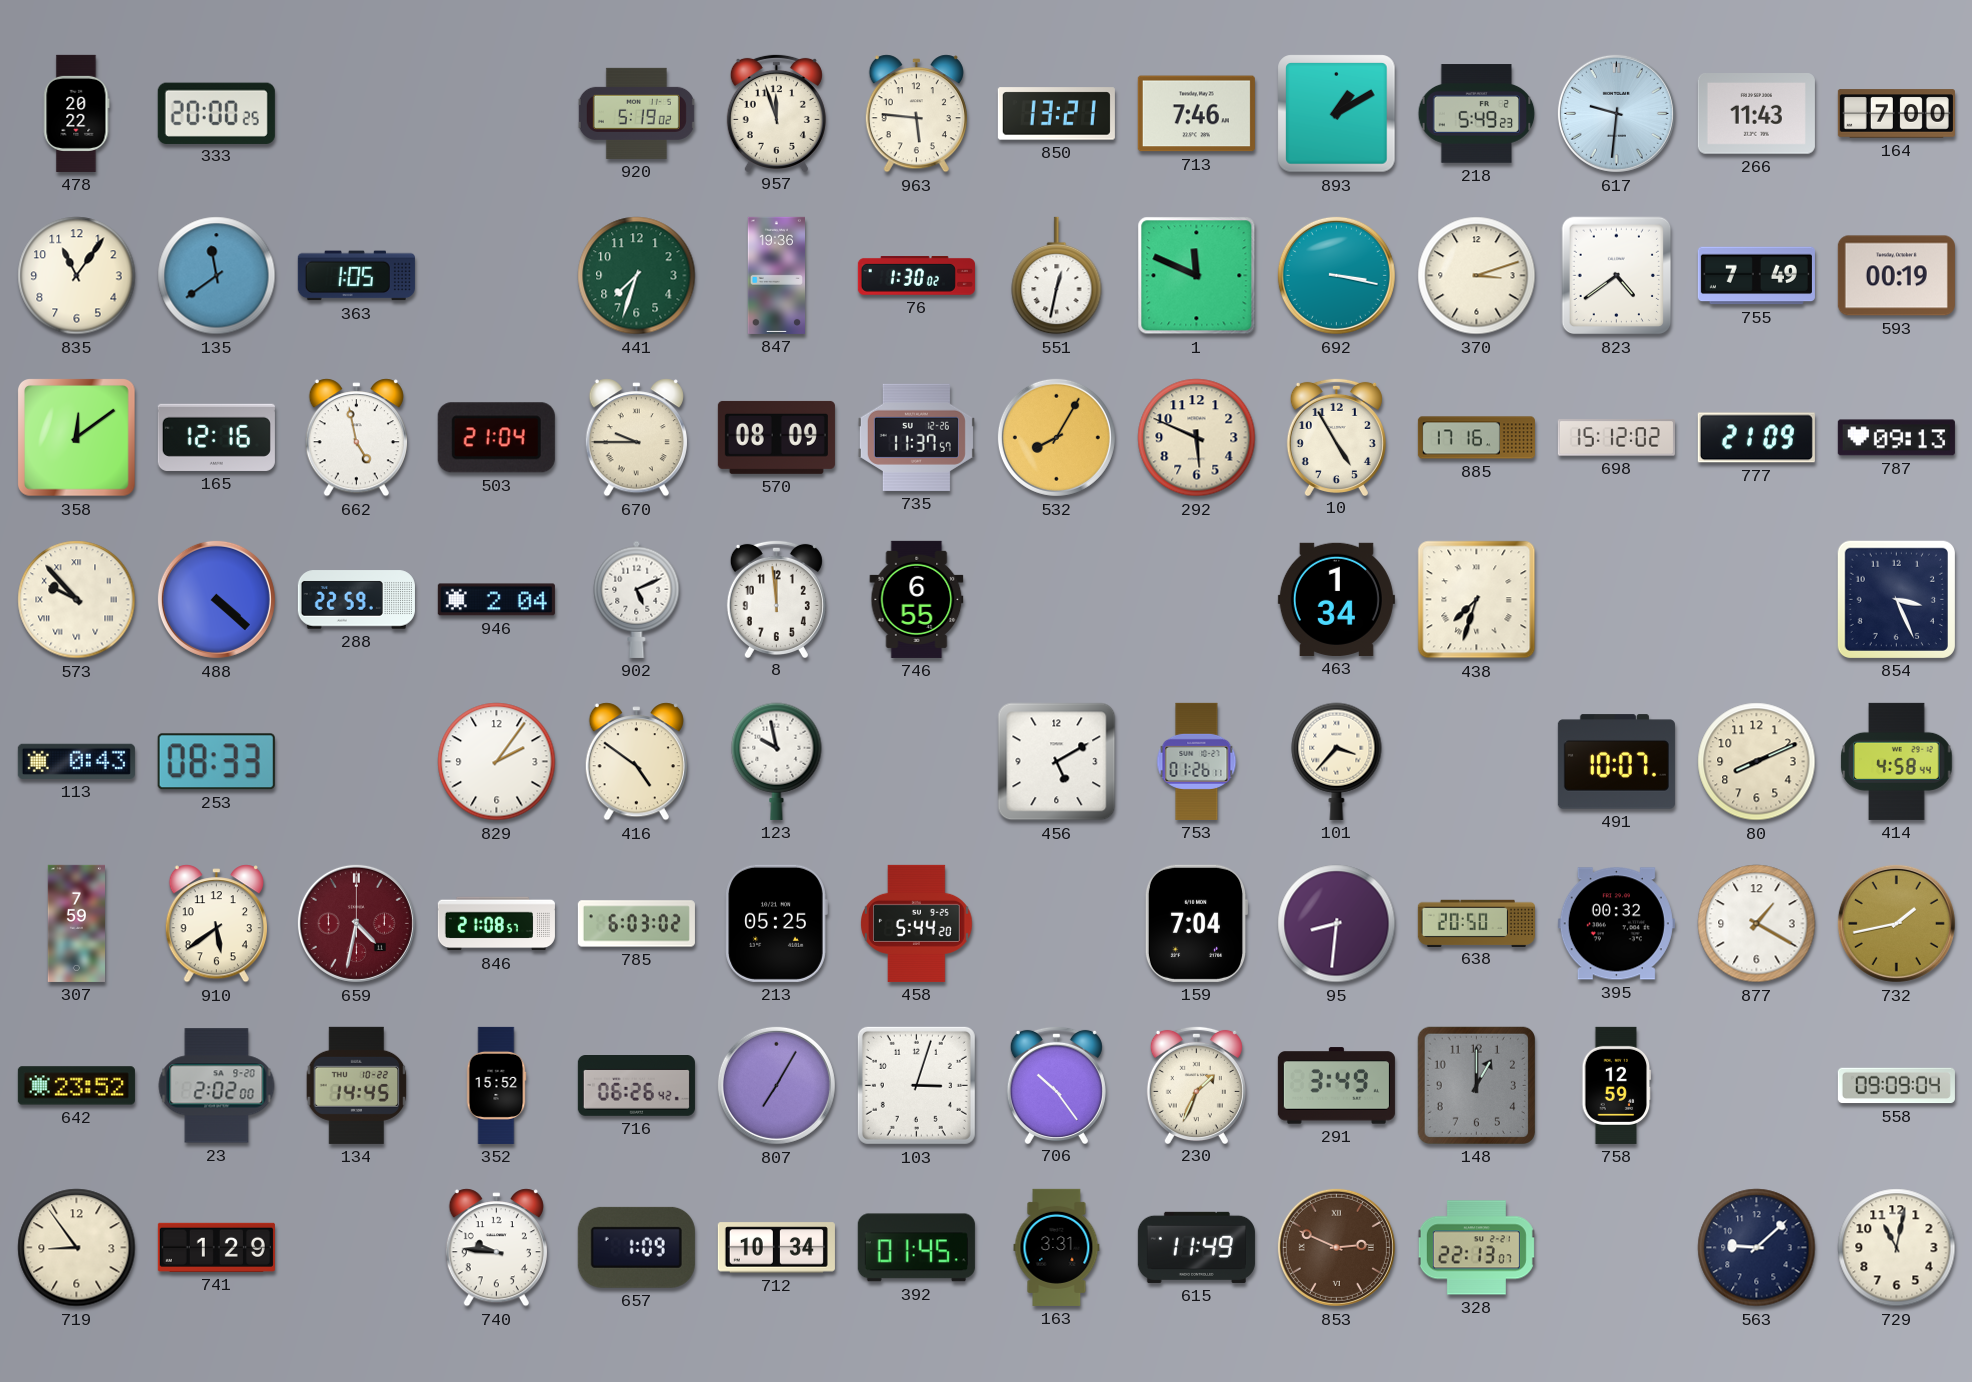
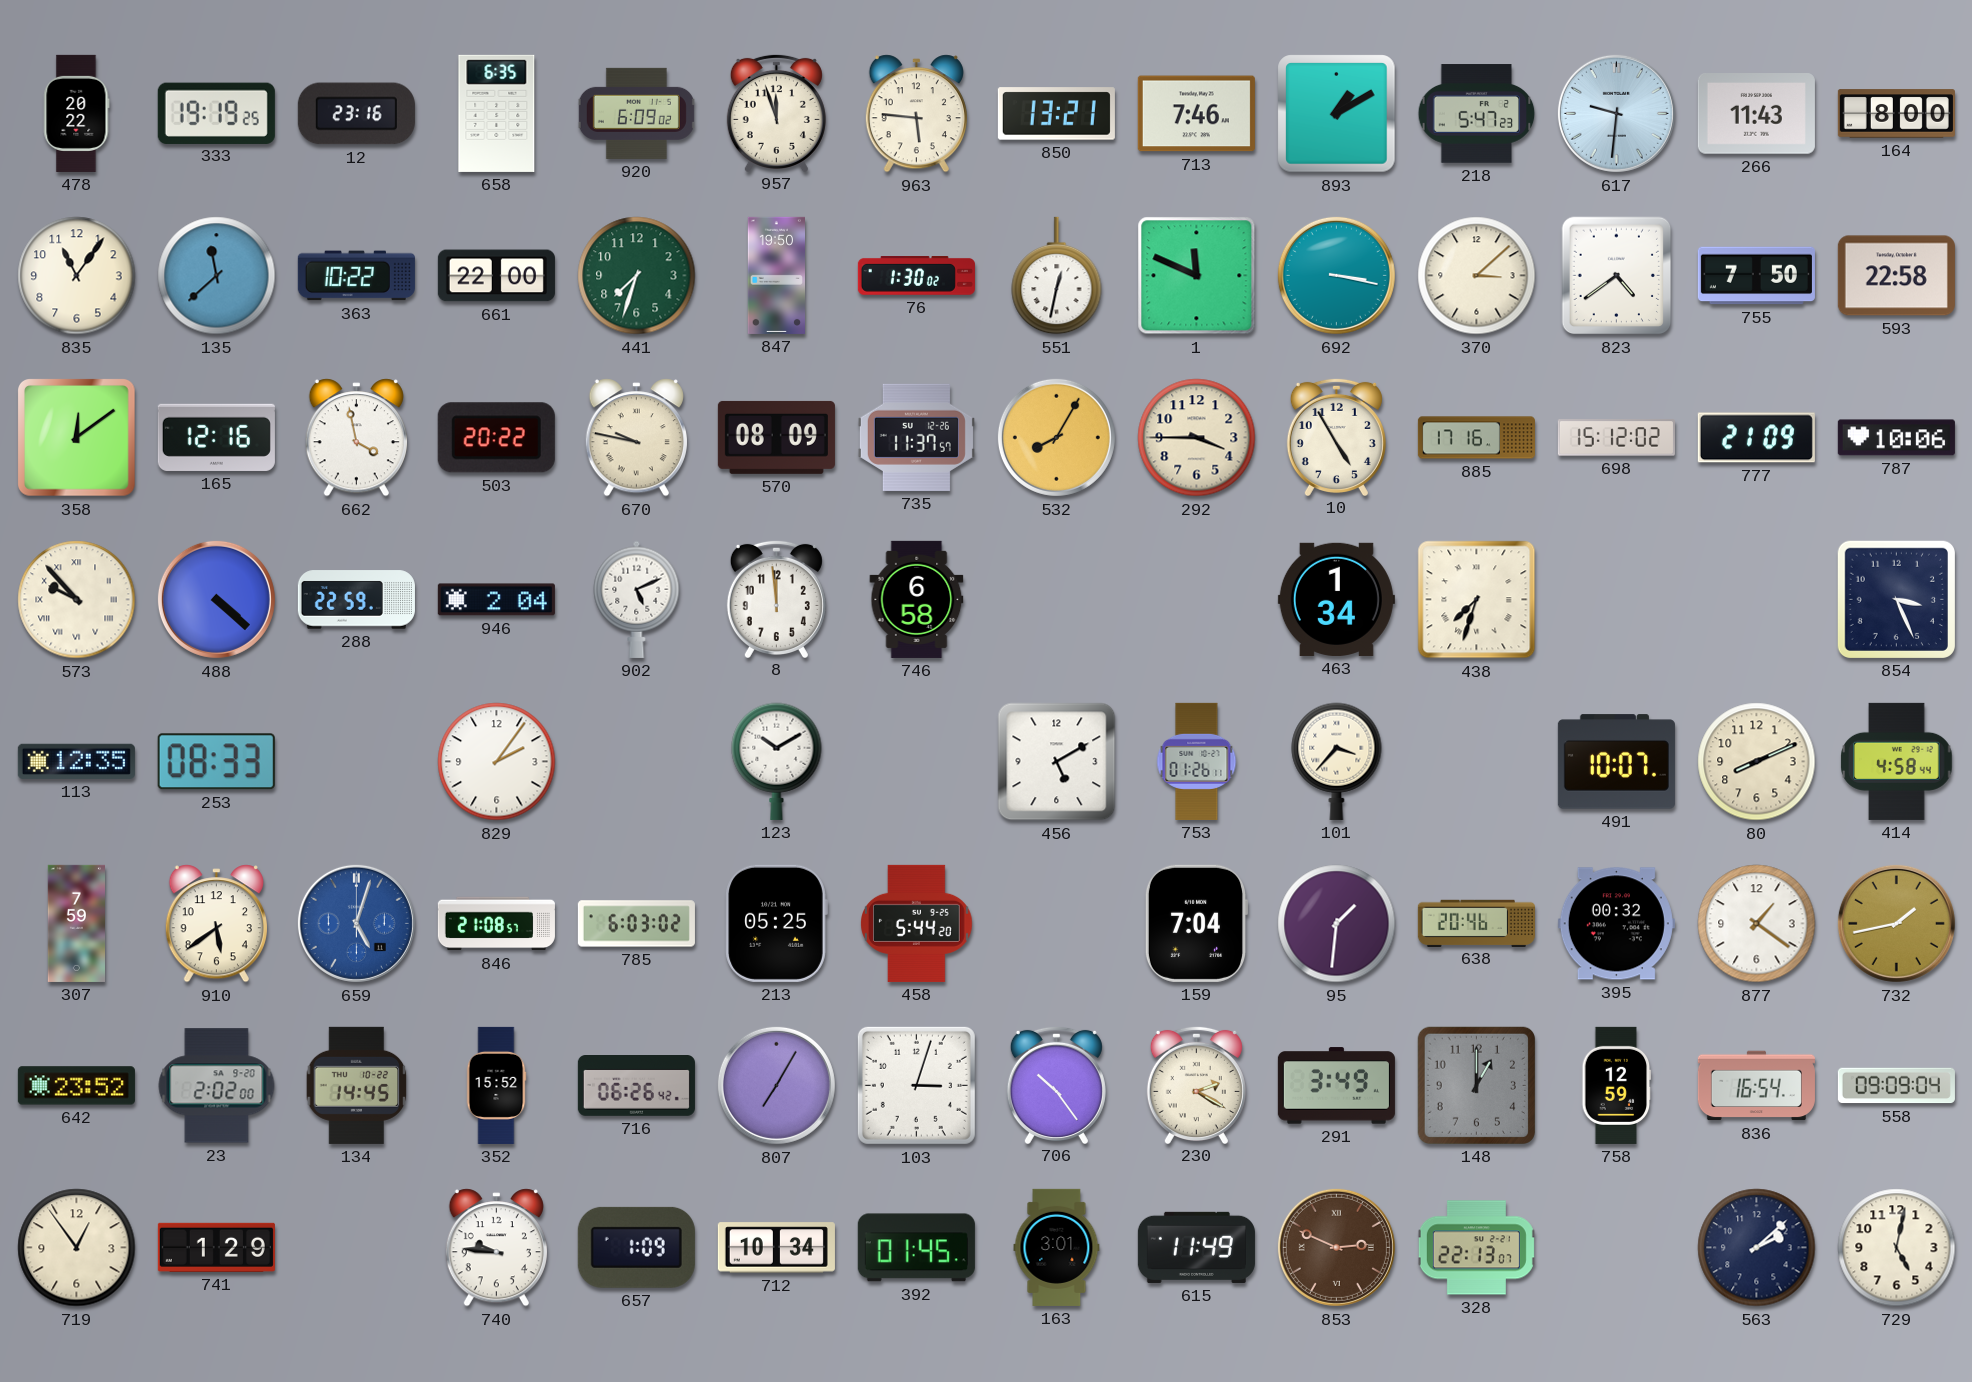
333: 20:00 -> 19:19 (216, 113)
12: none -> 23:16 (356, 114)
658: none -> 6:35 (497, 113)
920: 5:19 -> 6:09 (636, 113)
218: 5:49 -> 5:47 (1477, 114)
164: 7:00 -> 8:00 (1896, 114)
135: 11:39 -> 11:38 (217, 276)
363: 1:05 -> 10:22 (356, 276)
661: none -> 22:00 (496, 276)
847: 19:36 -> 19:50 (776, 275)
370: 3:12 -> 3:08 (1477, 276)
755: 7:49 -> 7:50 (1756, 276)
593: 00:19 -> 22:58 (1896, 276)
662: 4:58 -> 3:58 (356, 438)
503: 21:04 -> 20:22 (496, 438)
670: 9:45 -> 9:47 (636, 438)
292: 5:49 -> 3:45 (1197, 438)
787: 09:13 -> 10:06 (1896, 438)
746: 6:55 -> 6:58 (917, 599)
113: 0:43 -> 12:35 (76, 761)
416: 4:51 -> none (636, 762)
123: 9:58 -> 10:10 (777, 761)
659: 4:32 -> 5:03 (356, 923)
659 dial: burgundy -> blue (356, 923)
95: 8:31 -> 1:31 (1337, 924)
638: 20:50 -> 20:46 (1476, 923)
877: 1:20 -> 1:21 (1757, 924)
230: 1:34 -> 2:20 (1196, 1084)
836: none -> 16:54 (1756, 1086)
719: 8:54 -> 12:54 (77, 1248)
163: 3:31 -> 3:01 (1057, 1247)
563: 9:08 -> 2:08 (1757, 1248)
729: 11:02 -> 5:02 (1897, 1248)
